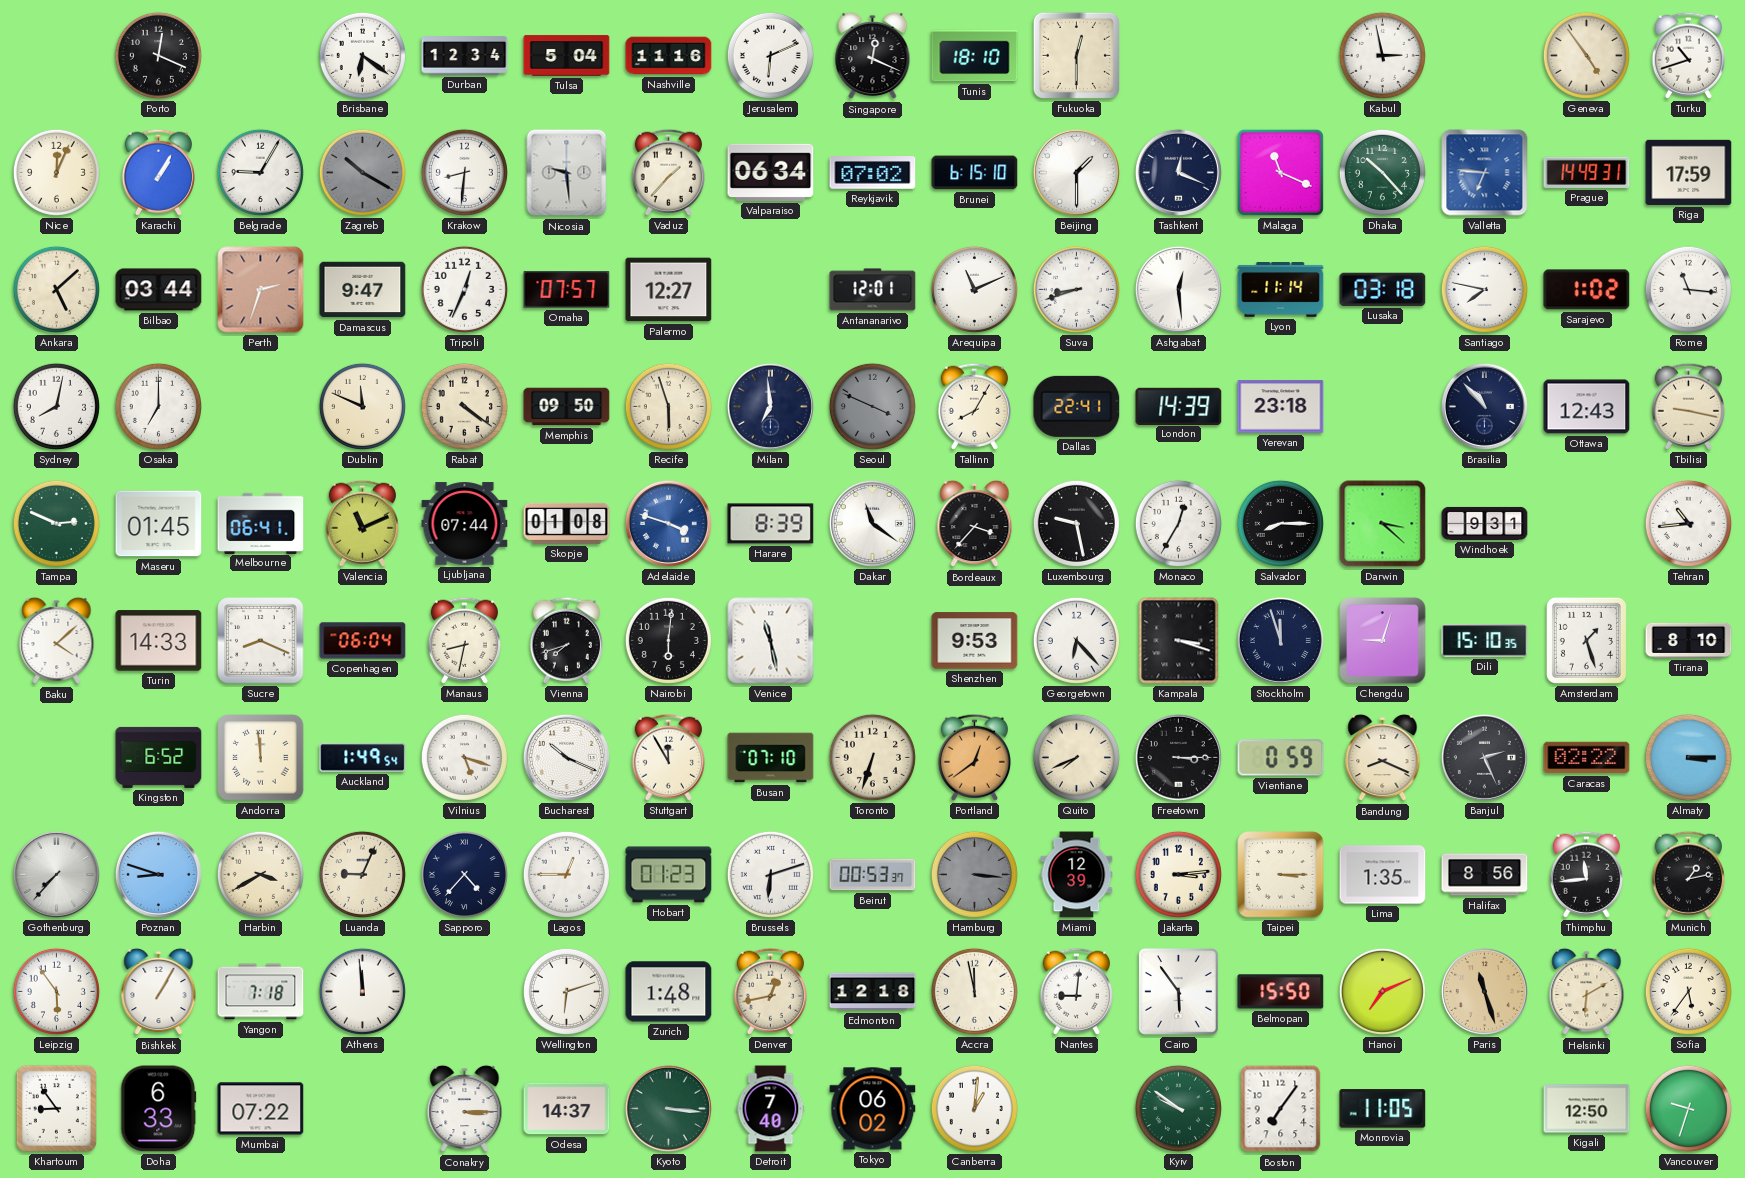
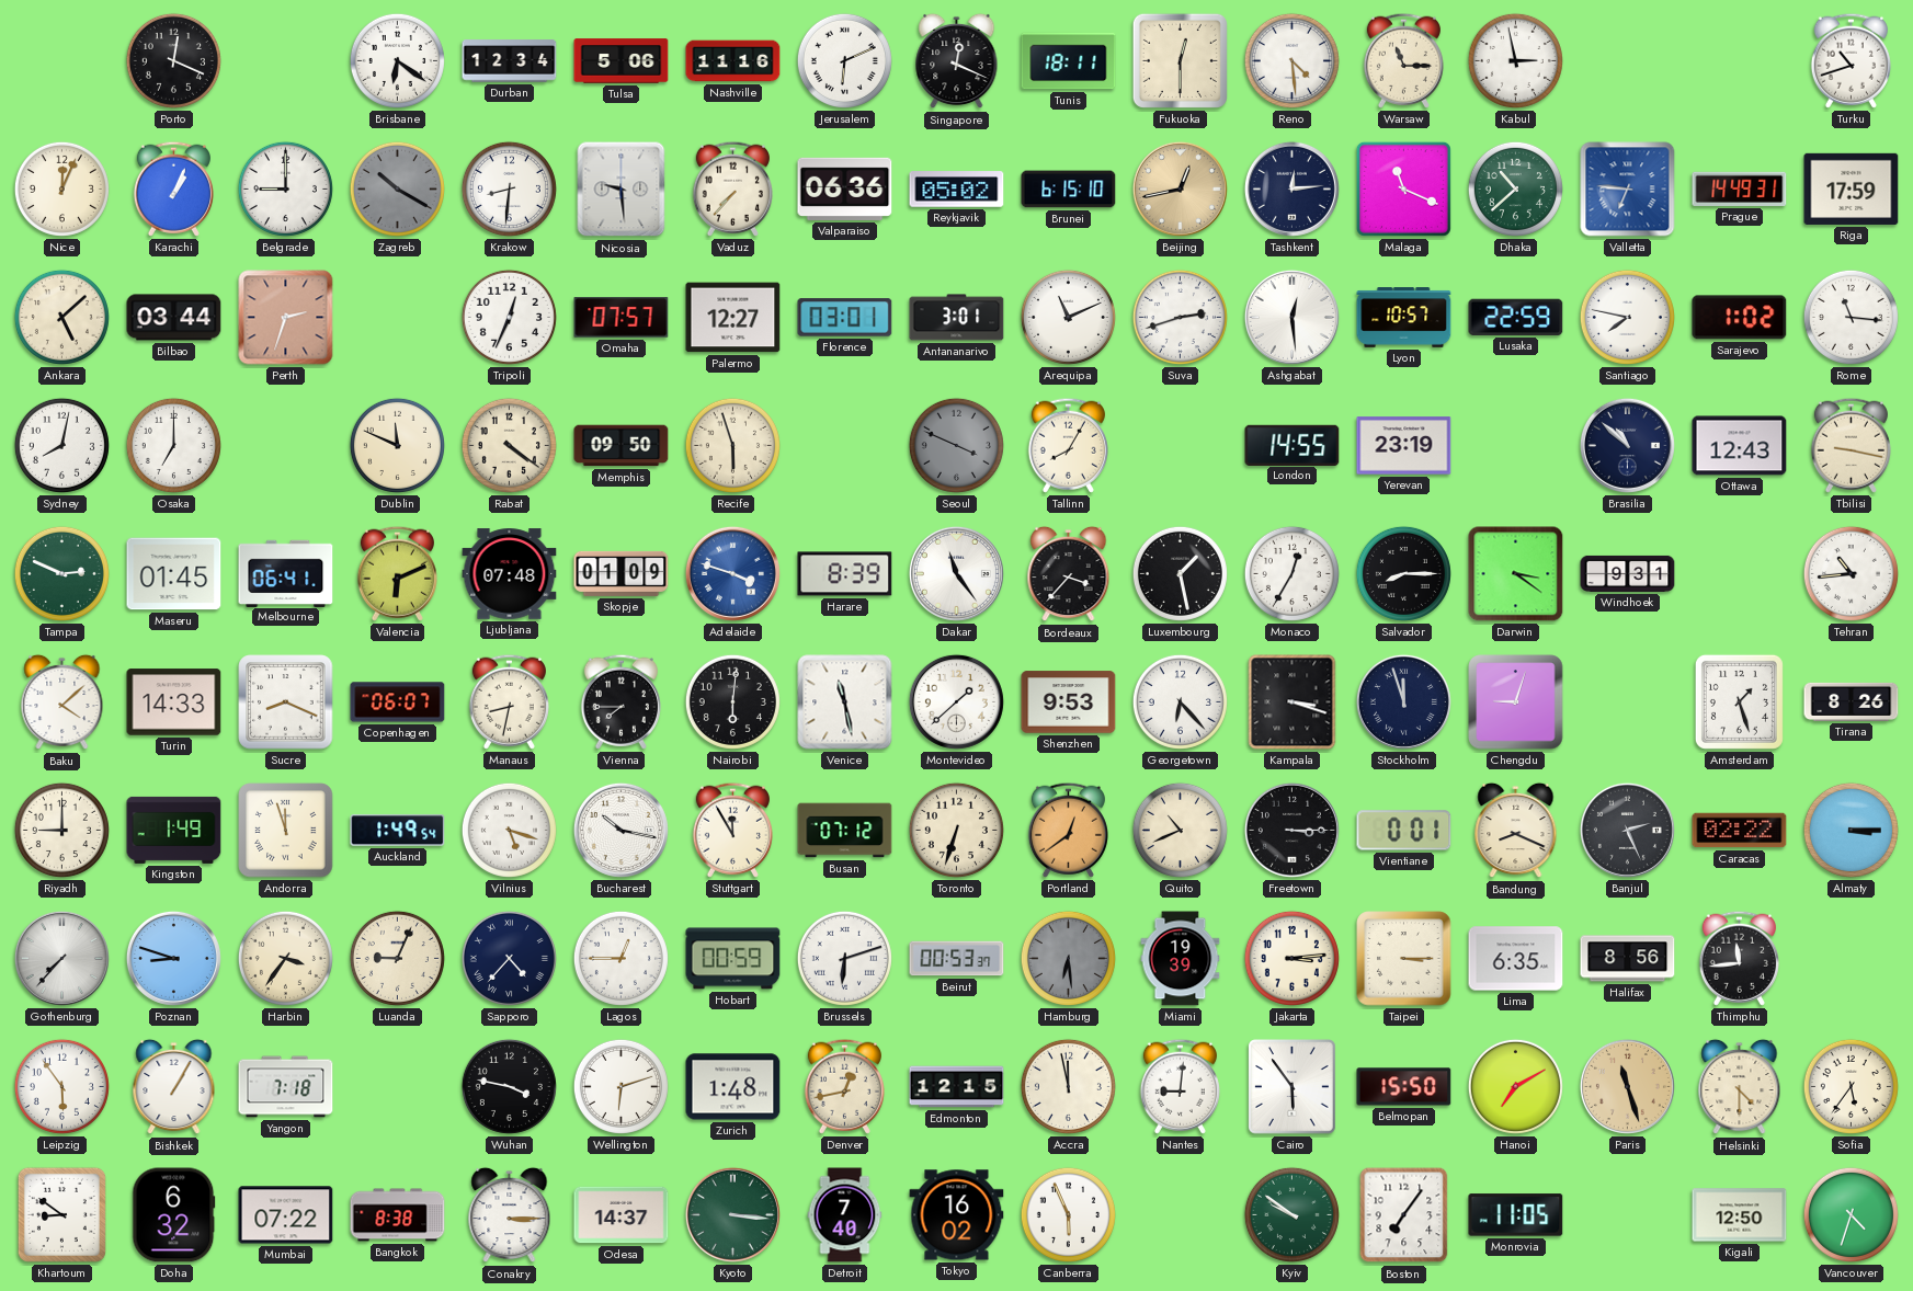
Tulsa: 5:04 -> 5:06 (622, 61)
Tunis: 18:10 -> 18:11 (1069, 61)
Reno: none -> 4:29 (1291, 60)
Warsaw: none -> 11:15 (1403, 60)
Geneva: 4:54 -> none (1586, 55)
Karachi: 1:05 -> 1:04 (173, 188)
Belgrade: 9:05 -> 9:00 (285, 188)
Vaduz: 1:37 -> 7:37 (732, 188)
Valparaiso: 06:34 -> 06:36 (845, 188)
Reykjavik: 07:02 -> 05:02 (957, 190)
Beijing: 1:30 -> 12:43 (1180, 188)
Beijing dial: white -> champagne (1180, 188)
Tashkent: 12:19 -> 12:14 (1291, 188)
Dhaka: 10:23 -> 10:38 (1515, 188)
Damascus: 9:47 -> none (363, 290)
Florence: none -> 03:01 (845, 318)
Antananarivo: 12:01 -> 3:01 (957, 318)
Suva: 8:42 -> 2:42 (1180, 317)
Lyon: 11:14 -> 10:57 (1404, 318)
Lusaka: 03:18 -> 22:59 (1516, 317)
Milan: 6:59 -> none (770, 406)
Dallas: 22:41 -> none (1077, 406)
London: 14:39 -> 14:55 (1293, 445)
Yerevan: 23:18 -> 23:19 (1404, 446)
Brasilia: 10:53 -> 10:52 (1627, 445)
Valencia: 11:11 -> 6:11 (397, 573)
Ljubljana: 07:44 -> 07:48 (510, 574)
Skopje: 01:08 -> 01:09 (622, 573)
Dakar: 11:21 -> 11:24 (956, 573)
Luxembourg: 9:28 -> 1:28 (1180, 573)
Darwin: 3:22 -> 3:21 (1516, 574)
Copenhagen: 06:04 -> 06:07 (398, 702)
Vienna: 7:42 -> 7:45 (620, 701)
Montevideo: none -> 1:38 (956, 701)
Dili: 15:10 -> none (1485, 641)
Tirana: 8:10 -> 8:26 (1852, 701)
Riyadh: none -> 9:00 (61, 830)
Kingston: 6:52 -> 1:49 (174, 830)
Andorra: 11:59 -> 11:57 (286, 831)
Bucharest: 10:19 -> 10:17 (620, 830)
Busan: 07:10 -> 07:12 (845, 831)
Quito: 7:41 -> 10:41 (1180, 830)
Vientiane: 0:59 -> 0:01 (1404, 831)
Harbin: 3:40 -> 3:36 (285, 958)
Hobart: 01:23 -> 00:59 (733, 959)
Hamburg: 3:16 -> 6:29 (1068, 958)
Miami: 12:39 -> 19:39 (1181, 959)
Lima: 1:35 -> 6:35 (1516, 959)
Munich: 1:13 -> none (1688, 874)
Athens: 11:59 -> none (362, 991)
Wuhan: none -> 3:47 (509, 1086)
Edmonton: 12:18 -> 12:15 (957, 1087)
Hanoi: 7:11 -> 7:10 (1515, 1086)
Helsinki: 6:10 -> 4:30 (1740, 1087)
Khartoum: 8:54 -> 8:51 (61, 1214)
Doha: 6:33 -> 6:32 (174, 1215)
Bangkok: none -> 8:38 (398, 1215)
Tokyo: 06:02 -> 16:02 (957, 1215)
Canberra: 1:01 -> 5:56 (1068, 1214)
Vancouver: 9:33 -> 4:33 (1851, 1214)
